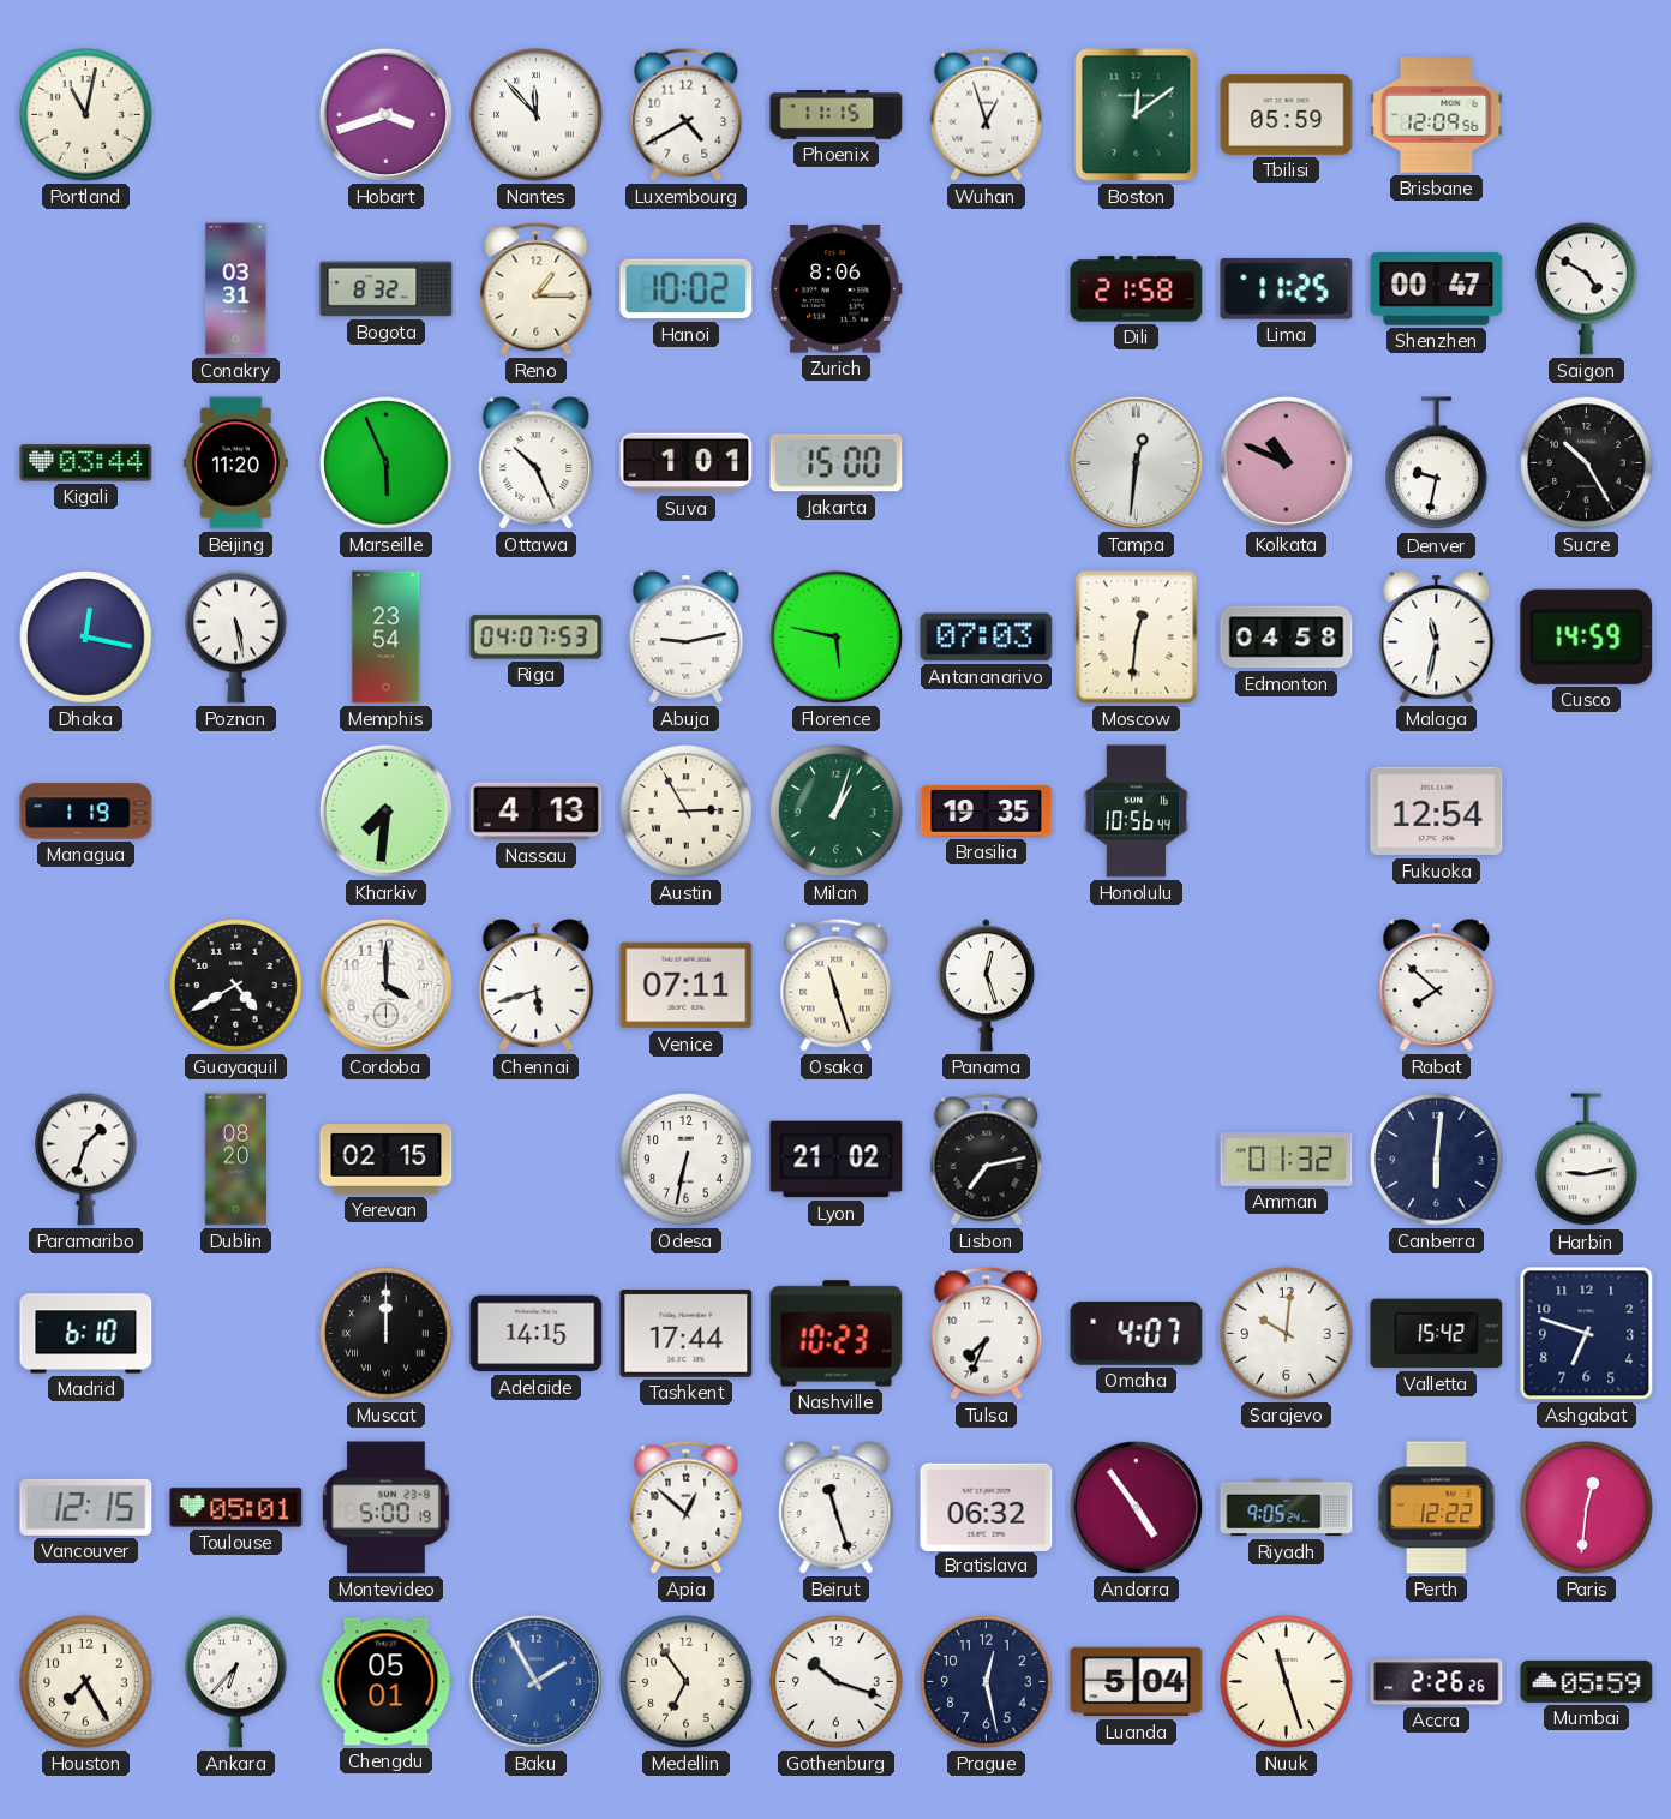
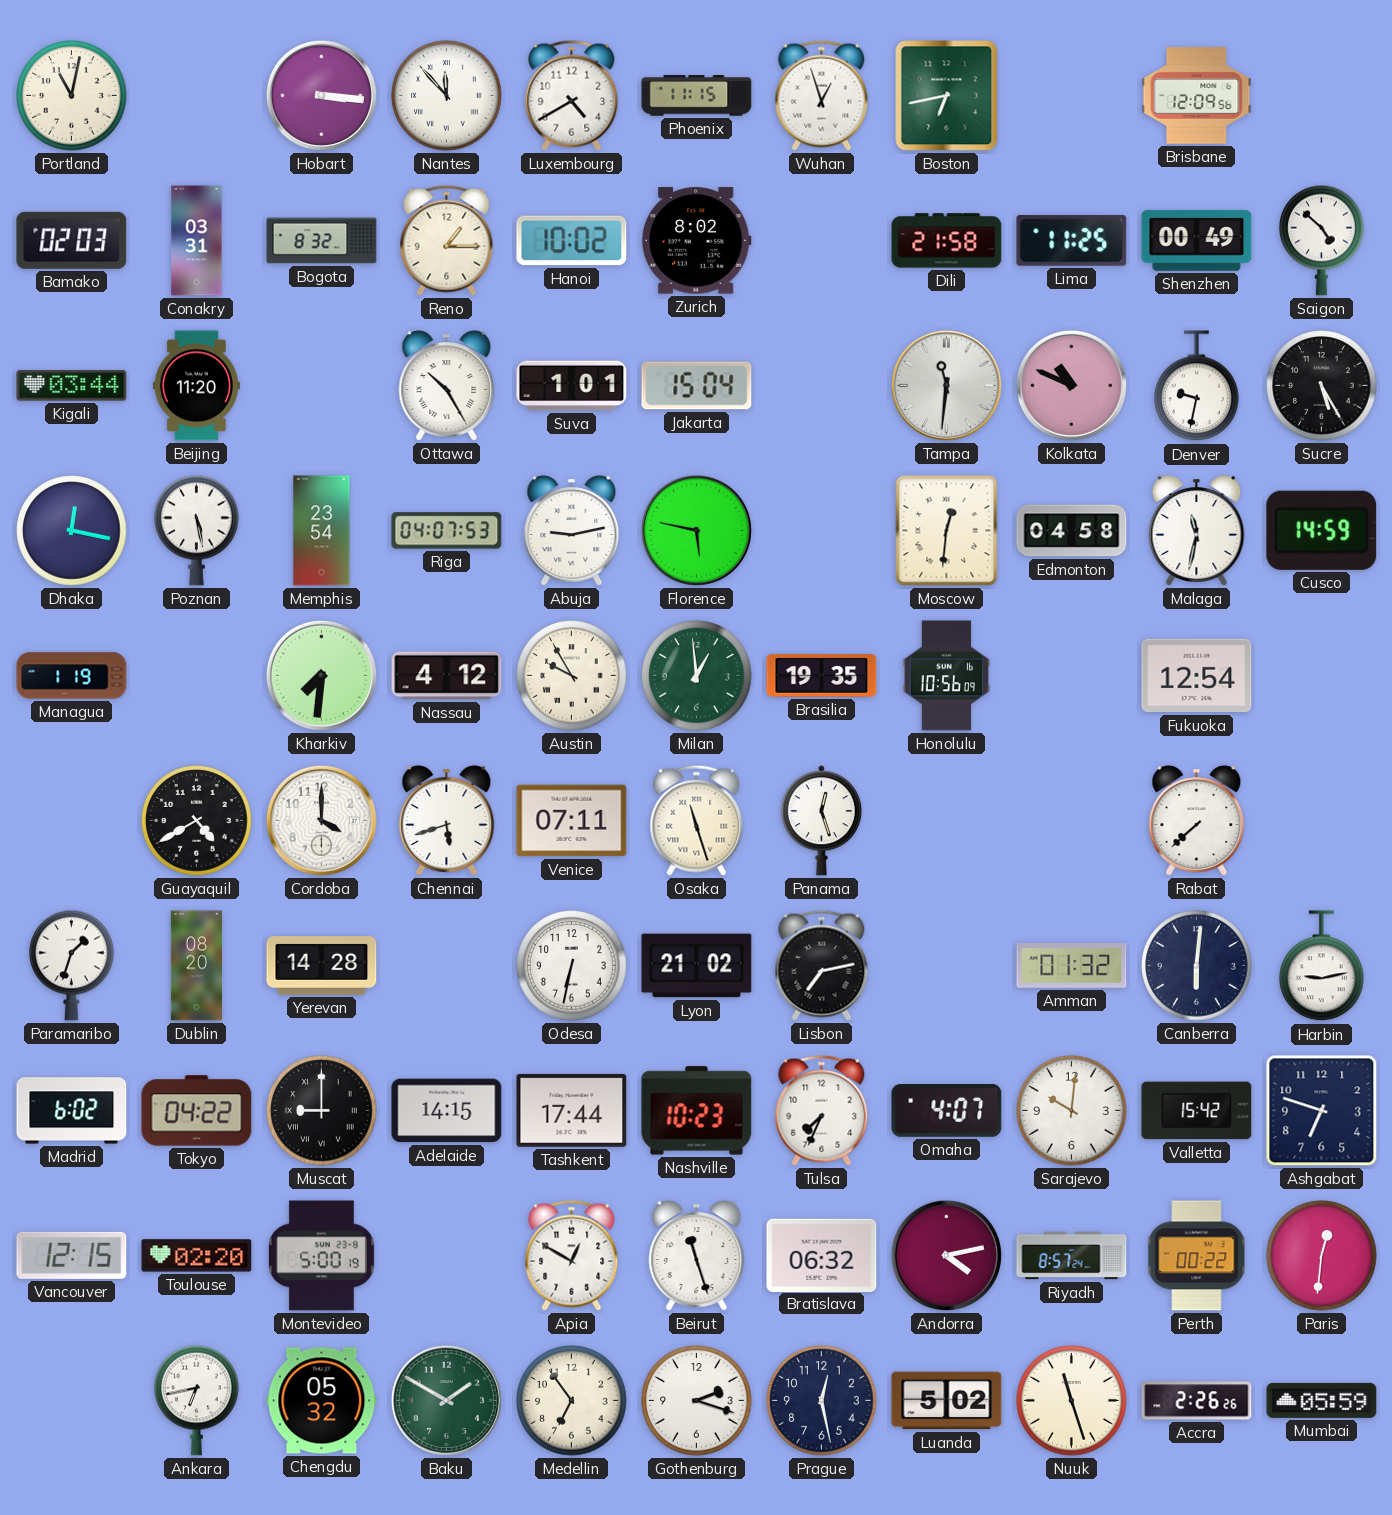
Hobart: 3:42 -> 3:16 (321, 95)
Boston: 12:09 -> 6:43 (947, 96)
Tbilisi: 05:59 -> none (1287, 114)
Bamako: none -> 02:03 (72, 240)
Zurich: 8:06 -> 8:02 (696, 241)
Shenzhen: 00:47 -> 00:49 (1197, 241)
Saigon: 4:50 -> 4:52 (1322, 240)
Marseille: 5:56 -> none (387, 463)
Ottawa: 10:26 -> 10:25 (447, 386)
Jakarta: 15:00 -> 15:04 (697, 386)
Tampa: 12:31 -> 11:31 (946, 385)
Sucre: 10:25 -> 5:25 (1322, 386)
Antananarivo: 07:03 -> none (987, 638)
Nassau: 4:13 -> 4:12 (447, 676)
Austin: 2:55 -> 9:55 (572, 676)
Milan: 1:03 -> 12:59 (697, 676)
Honolulu: 10:56:44 -> 10:56:09 (946, 676)
Rabat: 7:52 -> 7:38 (1197, 821)
Yerevan: 02:15 -> 14:28 (322, 966)
Madrid: 6:10 -> 6:02 (72, 1111)
Tokyo: none -> 04:22 (197, 1111)
Muscat: 12:00 -> 9:00 (322, 1111)
Toulouse: 05:01 -> 02:20 (197, 1256)
Apia: 12:52 -> 12:50 (572, 1255)
Andorra: 4:54 -> 4:13 (946, 1255)
Riyadh: 9:05 -> 8:57 (1072, 1256)
Perth: 12:22 -> 00:22 (1197, 1256)
Houston: 7:25 -> none (86, 1682)
Ankara: 6:37 -> 6:43 (197, 1400)
Chengdu: 05:01 -> 05:32 (322, 1401)
Baku: 1:55 -> 1:50 (446, 1400)
Baku dial: blue -> green (446, 1400)
Gothenburg: 10:18 -> 2:18 (697, 1401)
Luanda: 5:04 -> 5:02 (947, 1401)
